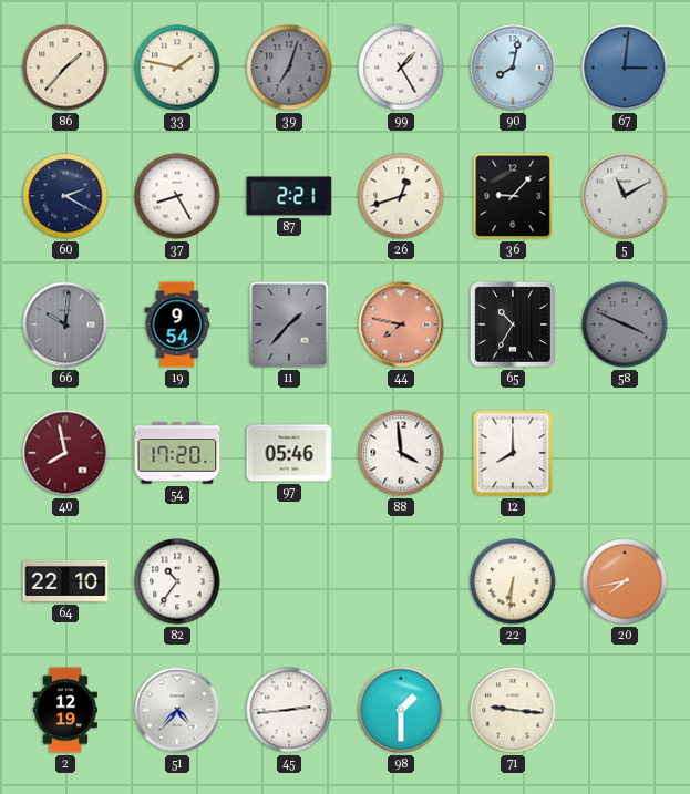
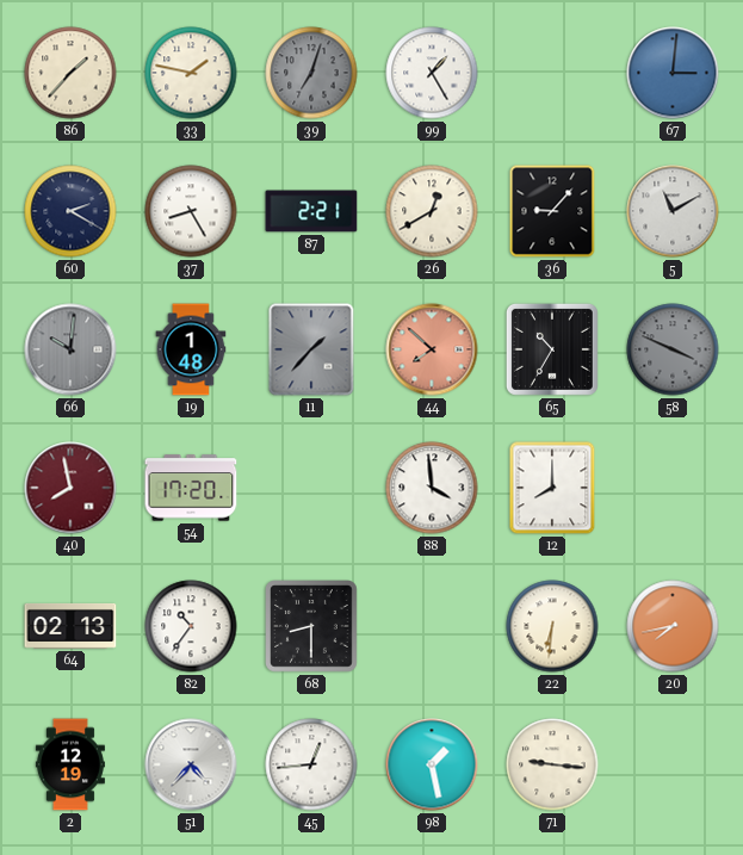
90: 8:02 -> none (513, 68)
26: 12:42 -> 12:40 (432, 211)
19: 9:54 -> 1:48 (191, 349)
44: 7:47 -> 7:52 (432, 349)
97: 05:46 -> none (289, 453)
64: 22:10 -> 02:13 (70, 626)
68: none -> 8:30 (312, 627)
45: 2:44 -> 12:44 (311, 764)
98: 1:30 -> 1:28 (432, 764)
